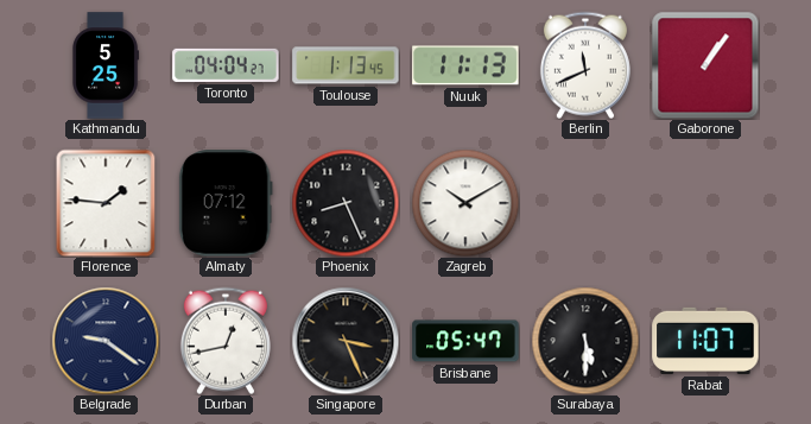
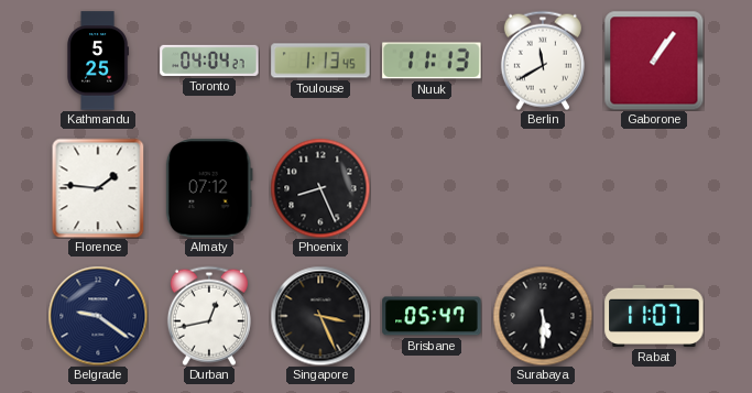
Berlin: 11:41 -> 11:40 (543, 61)
Zagreb: 10:10 -> none (465, 203)
